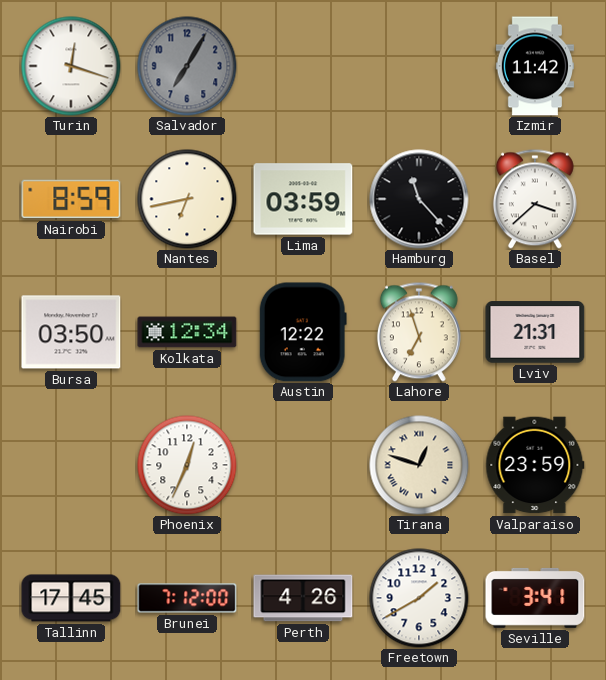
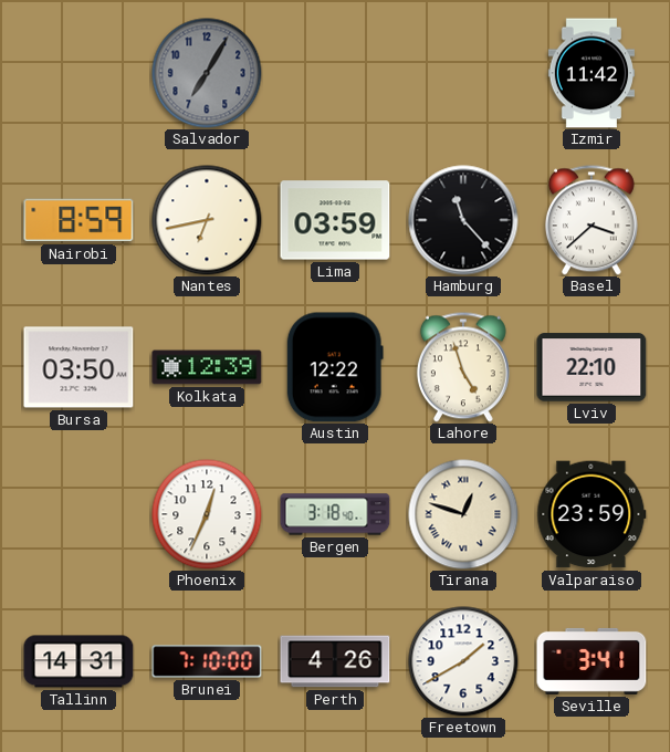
Turin: 12:18 -> none (71, 66)
Kolkata: 12:34 -> 12:39 (207, 367)
Lahore: 6:57 -> 4:57 (463, 367)
Lviv: 21:31 -> 22:10 (592, 367)
Bergen: none -> 3:18 (335, 514)
Tallinn: 17:45 -> 14:31 (78, 661)
Brunei: 7:12 -> 7:10 (207, 661)
